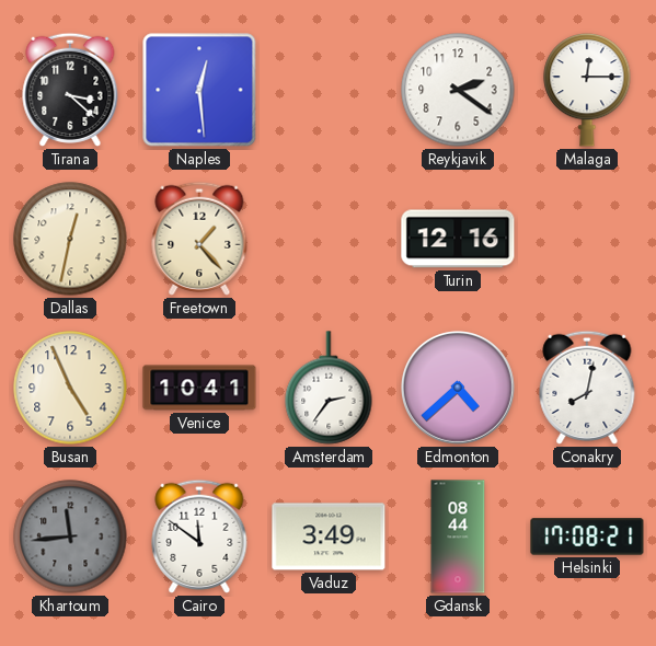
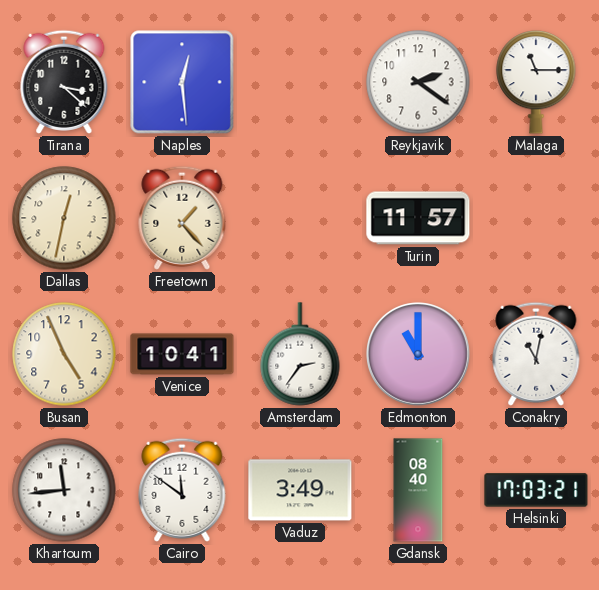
Malaga: 12:15 -> 11:15 (536, 82)
Turin: 12:16 -> 11:57 (418, 218)
Edmonton: 4:38 -> 11:00 (418, 354)
Conakry: 8:02 -> 11:02 (536, 354)
Khartoum dial: grey -> white (64, 490)
Gdansk: 08:44 -> 08:40 (418, 490)
Helsinki: 17:08 -> 17:03 (536, 490)
